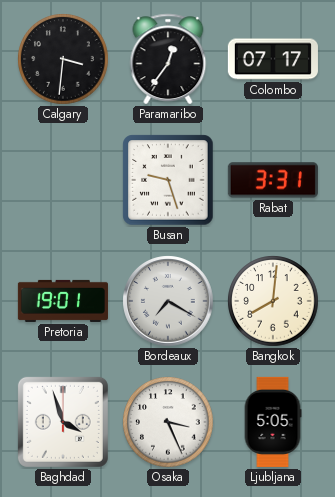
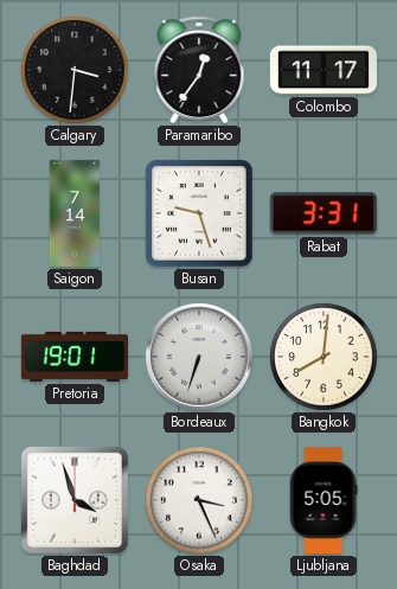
Colombo: 07:17 -> 11:17 (324, 70)
Saigon: none -> 7:14 (75, 213)
Bordeaux: 7:20 -> 6:33 (199, 357)
